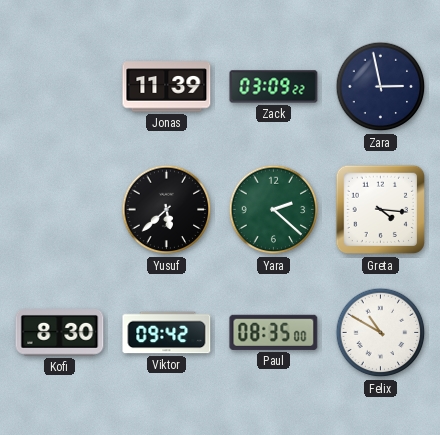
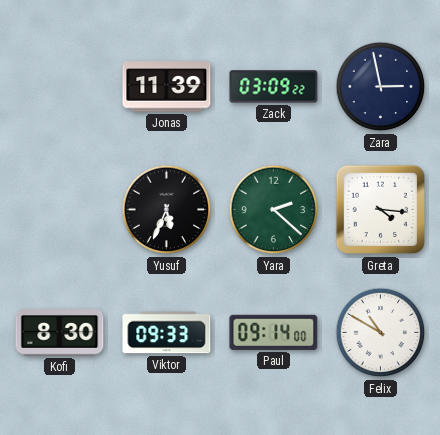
Yusuf: 5:38 -> 5:34 (167, 210)
Viktor: 09:42 -> 09:33 (167, 333)
Paul: 08:35 -> 09:14 (274, 332)
